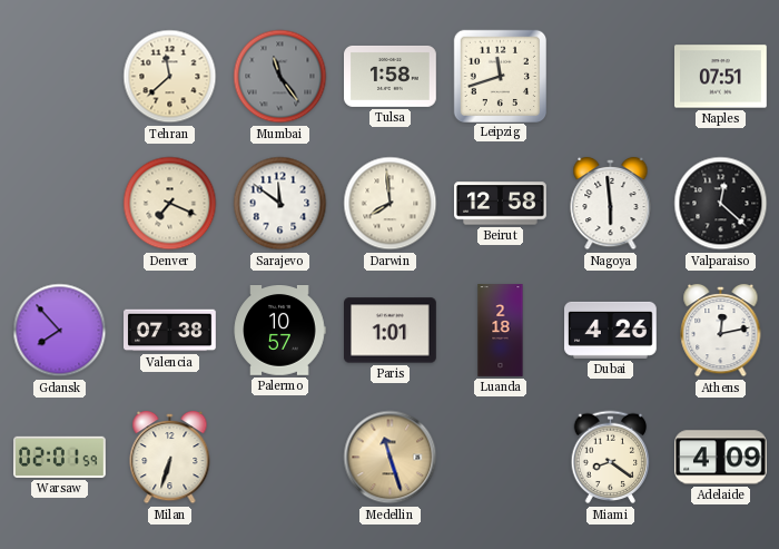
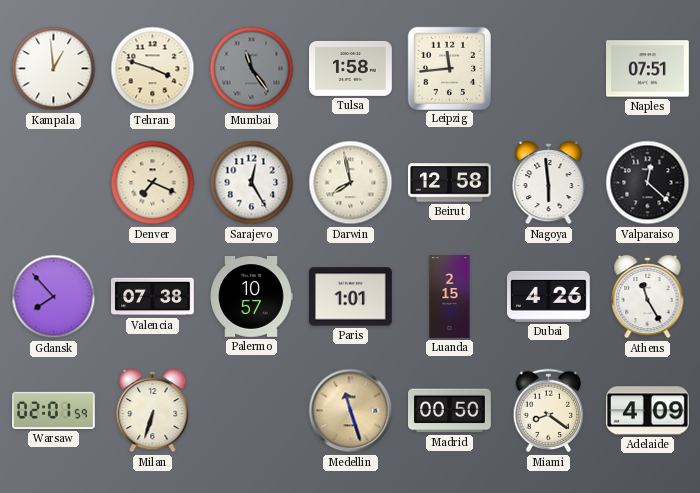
Kampala: none -> 12:59 (54, 69)
Tehran: 11:38 -> 3:48 (153, 69)
Leipzig: 11:42 -> 11:44 (449, 68)
Sarajevo: 11:51 -> 12:25 (252, 183)
Darwin: 7:59 -> 7:58 (351, 183)
Luanda: 2:18 -> 2:15 (450, 297)
Athens: 12:13 -> 11:25 (648, 297)
Madrid: none -> 00:50 (450, 411)
